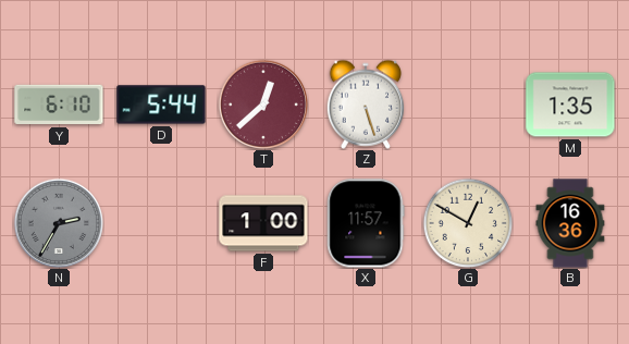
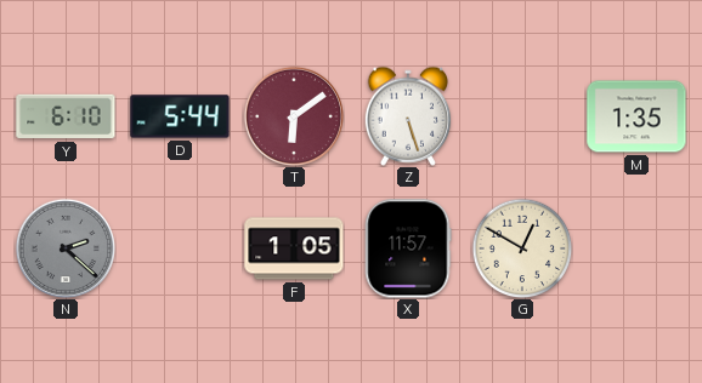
T: 12:38 -> 6:09 (294, 116)
N: 2:35 -> 2:22 (66, 248)
F: 1:00 -> 1:05 (294, 248)
B: 16:36 -> none (570, 223)
